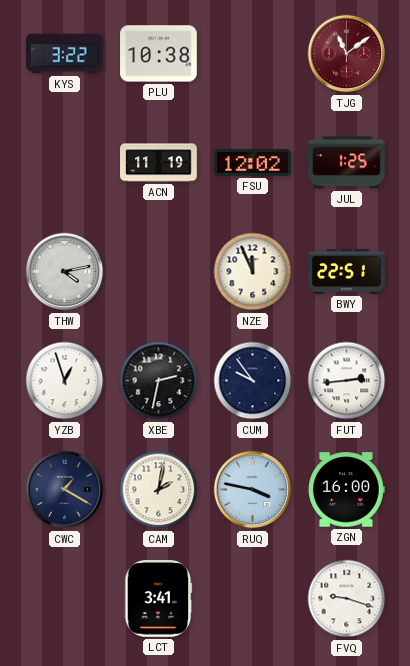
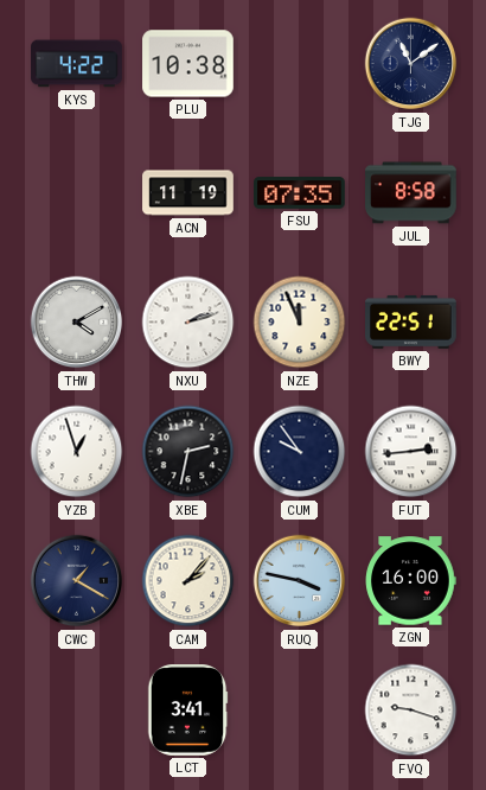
KYS: 3:22 -> 4:22 (77, 64)
TJG dial: burgundy -> navy (411, 64)
FSU: 12:02 -> 07:35 (300, 193)
JUL: 1:25 -> 8:58 (411, 193)
THW: 4:13 -> 4:10 (77, 323)
NXU: none -> 2:12 (188, 323)
CAM: 2:02 -> 2:07 (188, 581)
